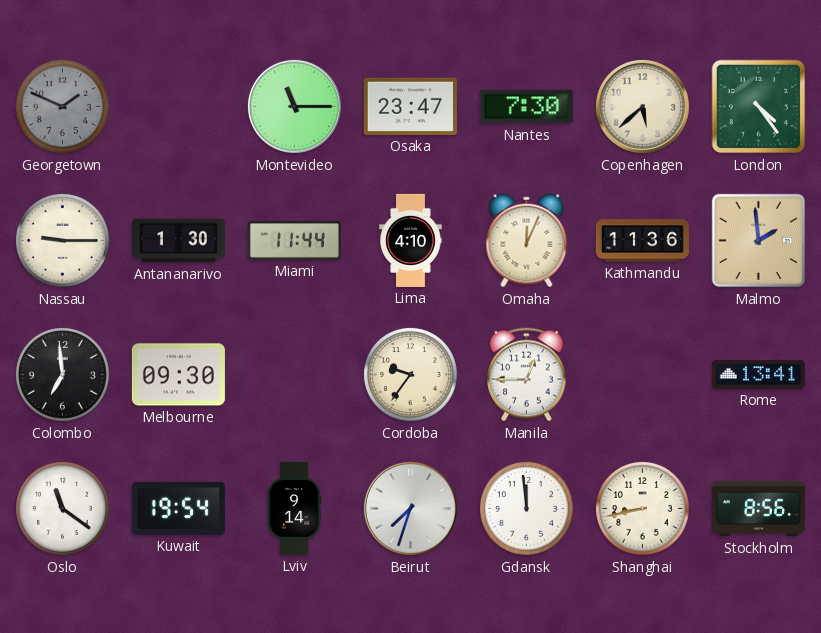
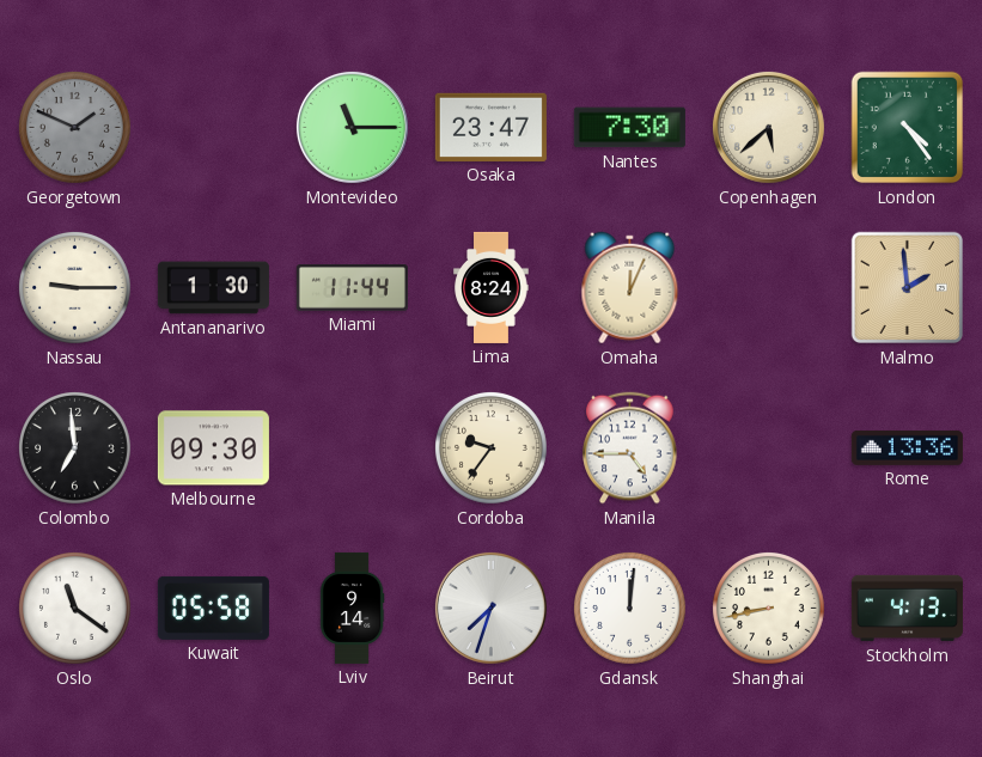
Lima: 4:10 -> 8:24 (492, 287)
Kathmandu: 11:36 -> none (642, 241)
Manila: 12:45 -> 4:45 (630, 448)
Rome: 13:41 -> 13:36 (907, 447)
Kuwait: 19:54 -> 05:58 (213, 608)
Gdansk: 11:59 -> 12:01 (629, 608)
Stockholm: 8:56 -> 4:13 (907, 609)
